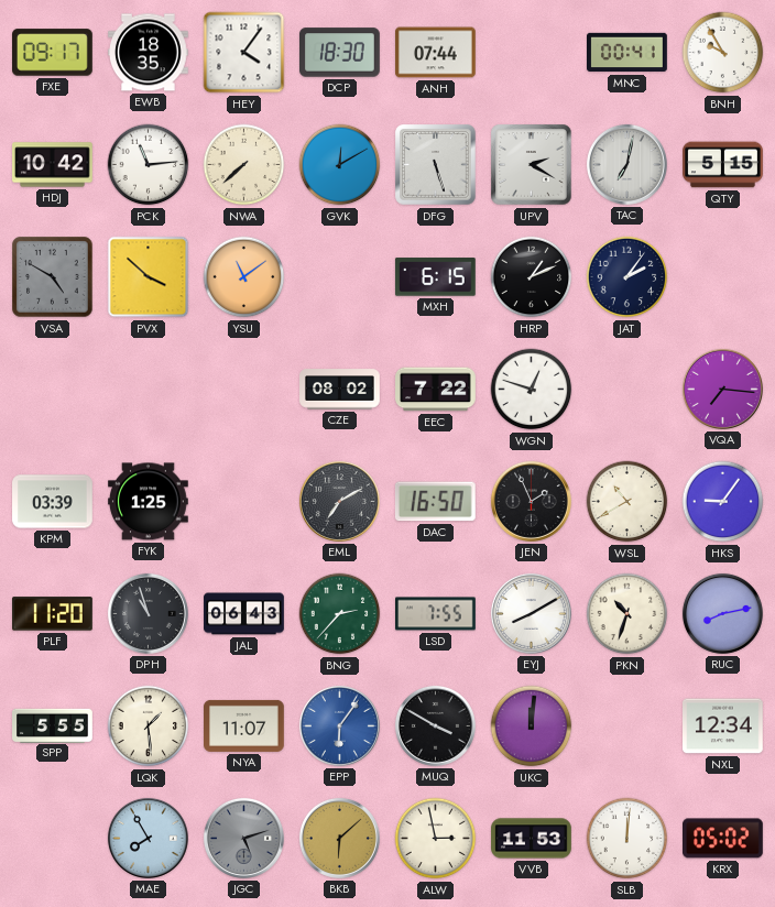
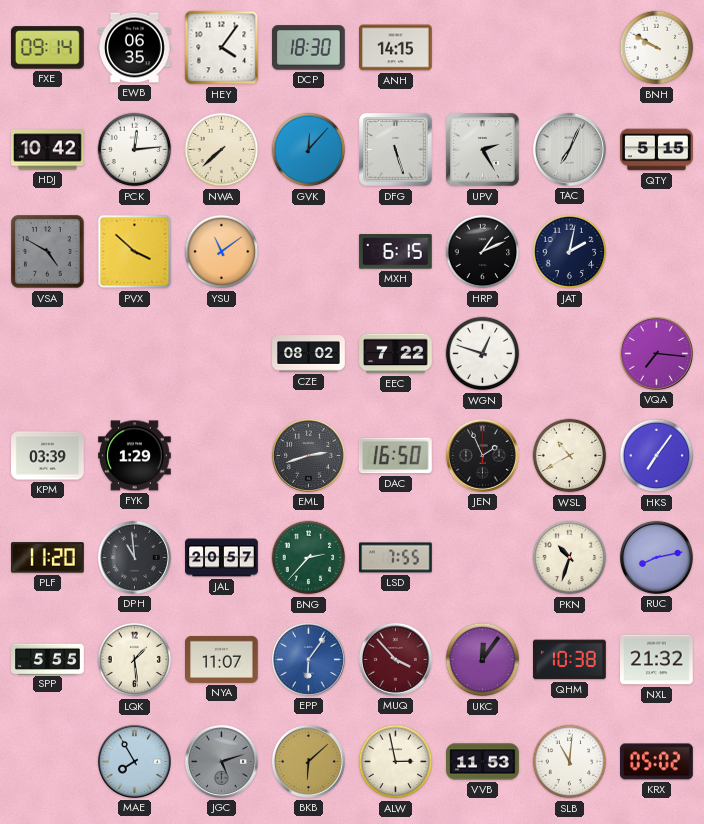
FXE: 09:17 -> 09:14 (48, 48)
EWB: 18:35 -> 06:35 (135, 48)
ANH: 07:44 -> 14:15 (396, 48)
MNC: 00:41 -> none (627, 53)
BNH: 9:55 -> 9:50 (657, 48)
PCK: 11:14 -> 12:14 (135, 150)
GVK: 12:10 -> 12:07 (309, 150)
UPV: 2:20 -> 2:25 (483, 150)
TAC: 7:02 -> 7:04 (569, 149)
JAT: 2:06 -> 2:02 (570, 252)
FYK: 1:25 -> 1:29 (135, 456)
EML: 7:10 -> 2:42 (308, 455)
HKS: 9:06 -> 7:06 (657, 456)
DPH: 10:57 -> 10:59 (134, 557)
JAL: 06:43 -> 20:57 (222, 558)
EYJ: 8:10 -> none (531, 613)
MUQ: 3:50 -> 3:53 (395, 659)
MUQ dial: black -> burgundy (395, 659)
UKC: 12:01 -> 12:06 (483, 660)
QHM: none -> 10:38 (570, 660)
NXL: 12:34 -> 21:32 (657, 660)
SLB: 12:01 -> 11:01 (570, 762)
